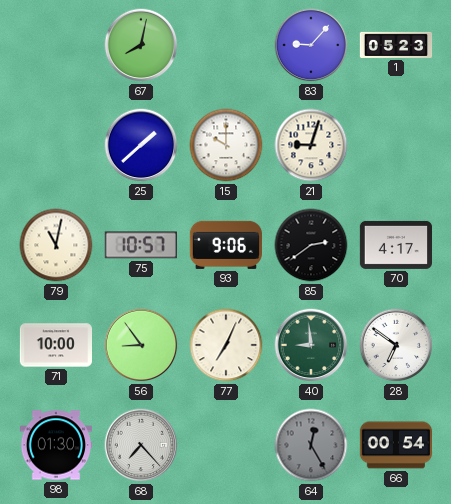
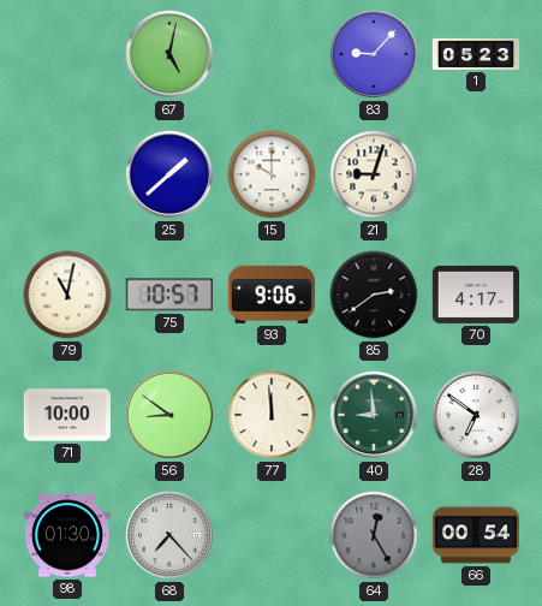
67: 8:02 -> 5:02 (169, 54)
56: 8:54 -> 8:51 (169, 415)
77: 7:04 -> 11:59 (272, 415)
